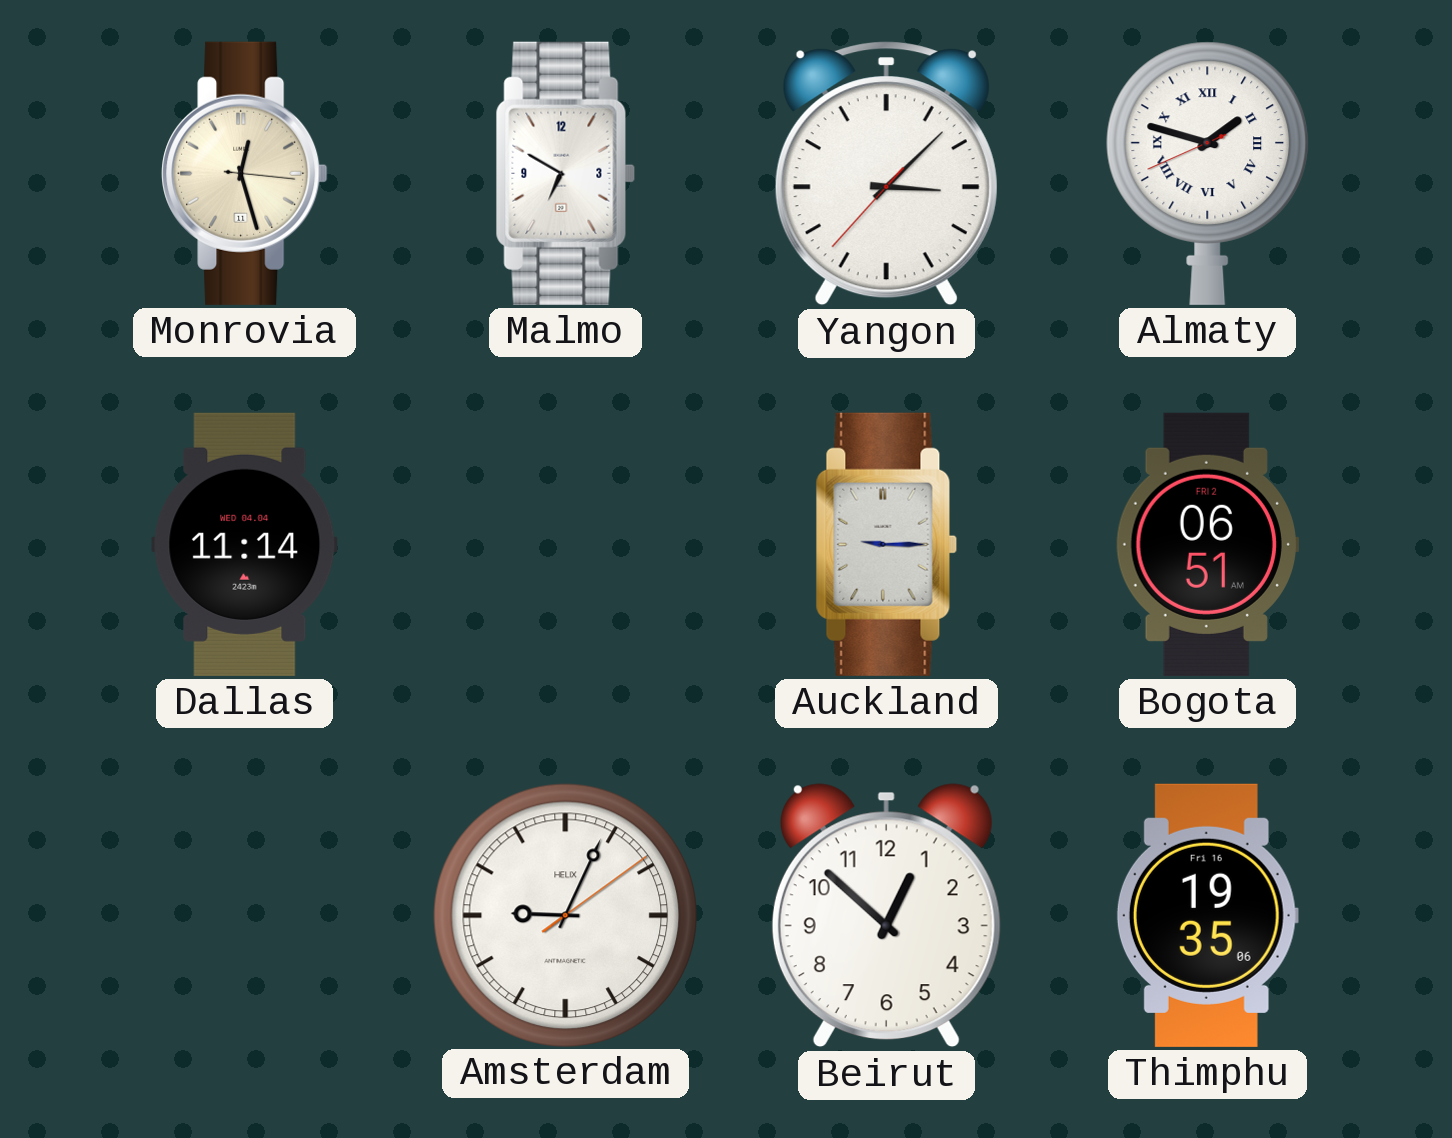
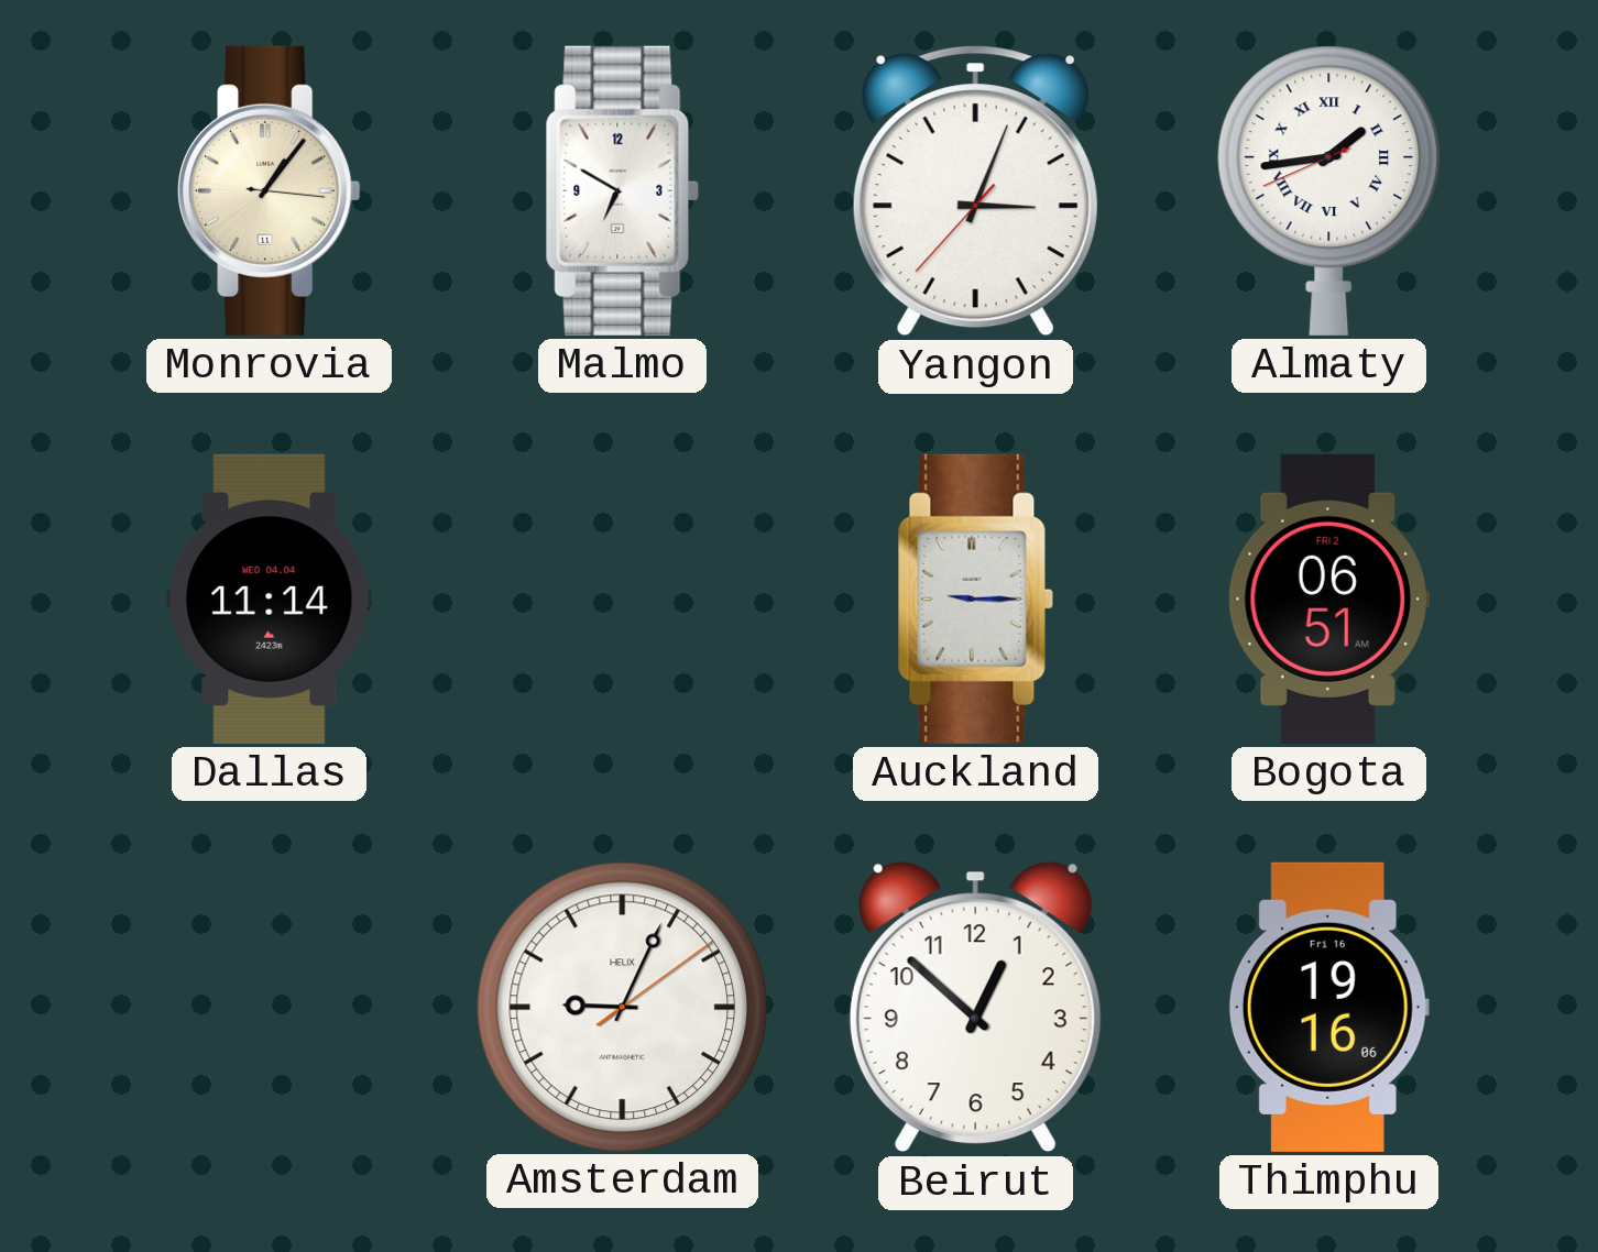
Monrovia: 12:27 -> 1:06 (270, 190)
Yangon: 3:07 -> 3:03 (975, 191)
Almaty: 1:47 -> 1:43 (1329, 190)
Thimphu: 19:35 -> 19:16 (1328, 1007)
